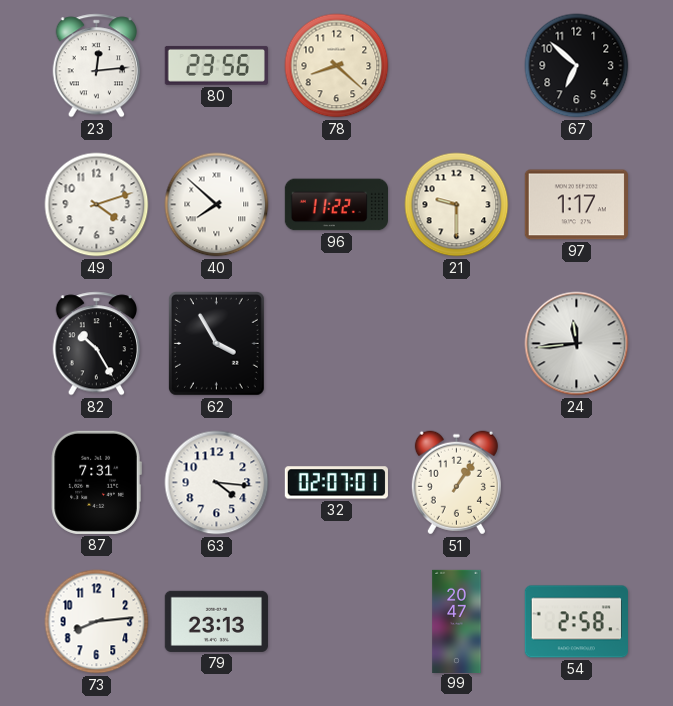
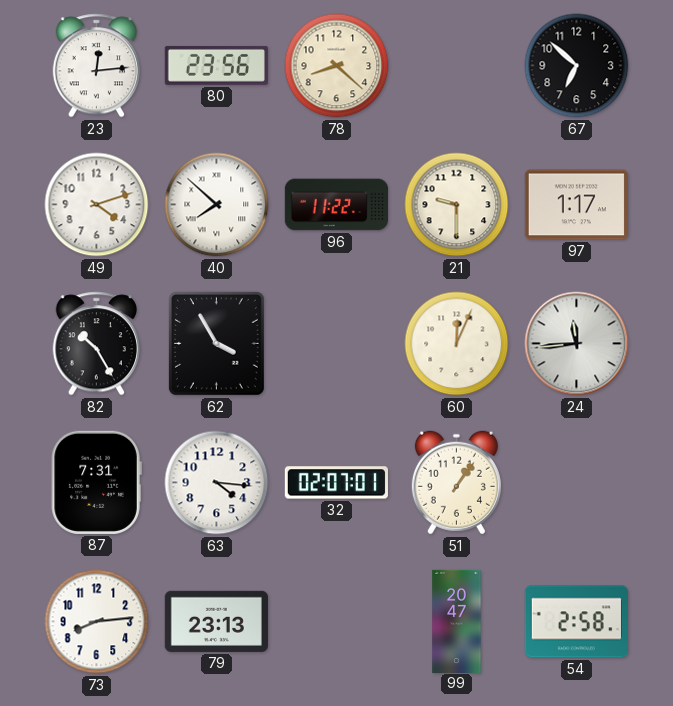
60: none -> 12:04 (457, 344)
